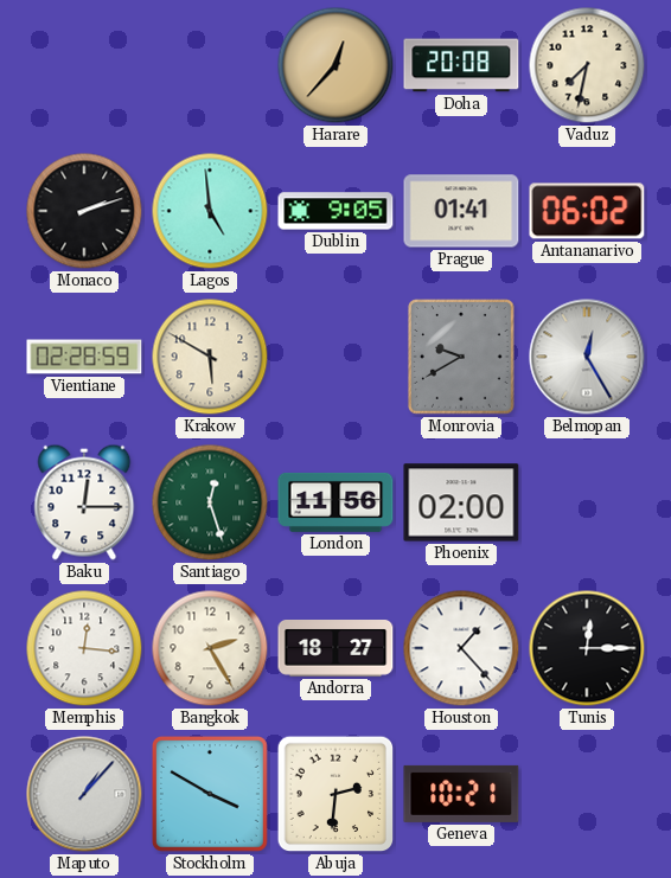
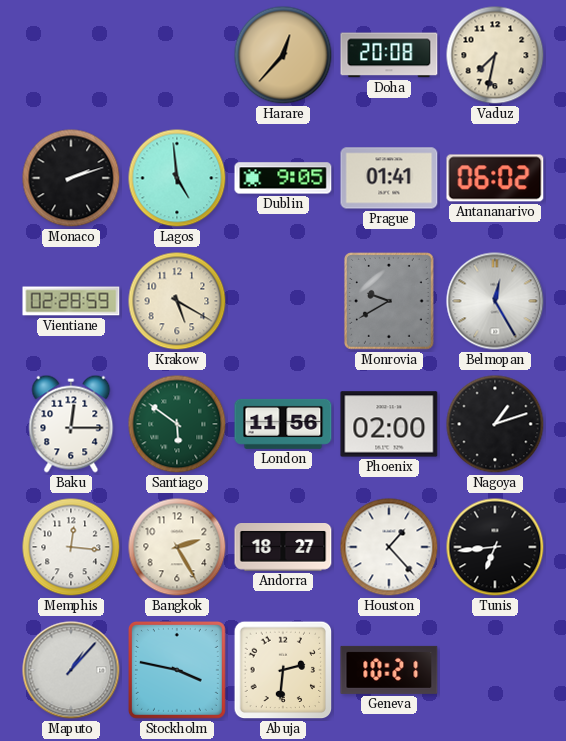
Krakow: 5:50 -> 5:20 (177, 301)
Santiago: 12:27 -> 5:51 (177, 424)
Nagoya: none -> 1:12 (495, 424)
Tunis: 12:15 -> 6:44 (495, 547)
Stockholm: 3:50 -> 3:47 (177, 670)
